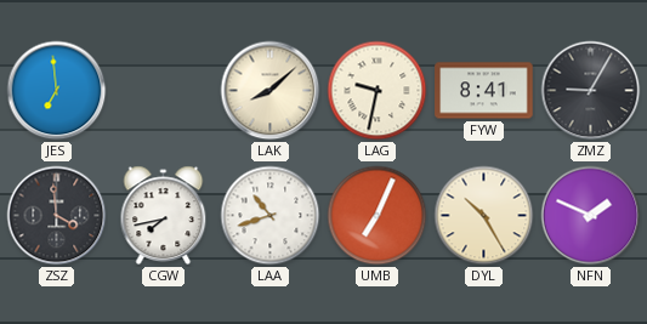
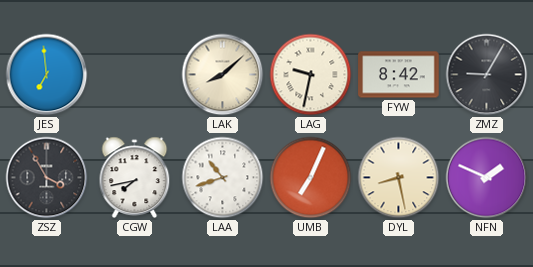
FYW: 8:41 -> 8:42 (399, 75)
ZSZ: 3:59 -> 3:55 (47, 178)
DYL: 10:25 -> 8:28 (399, 178)
